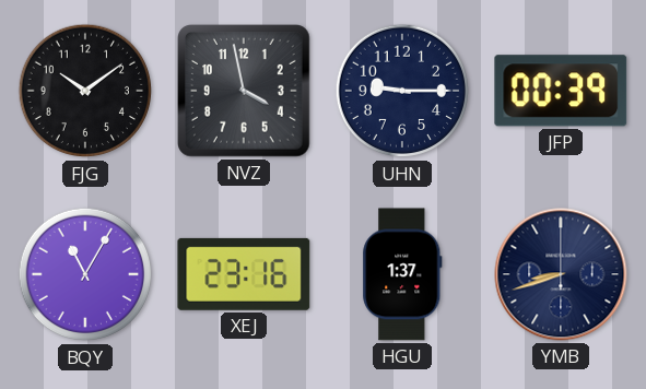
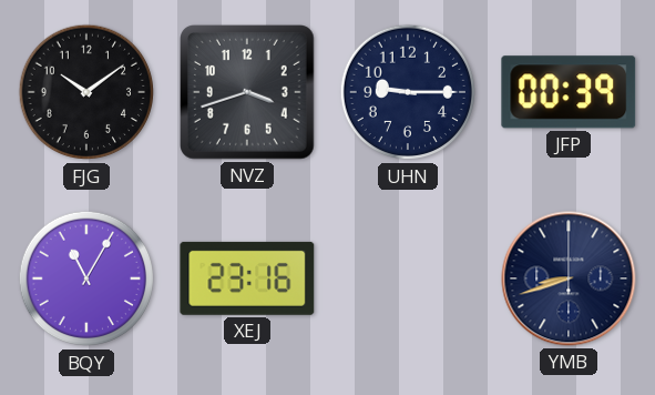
NVZ: 3:58 -> 3:42 (248, 93)
HGU: 1:37 -> none (402, 274)
